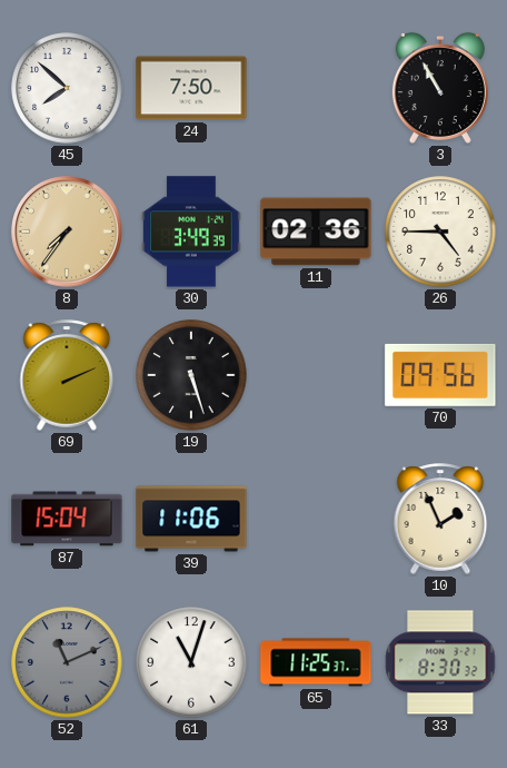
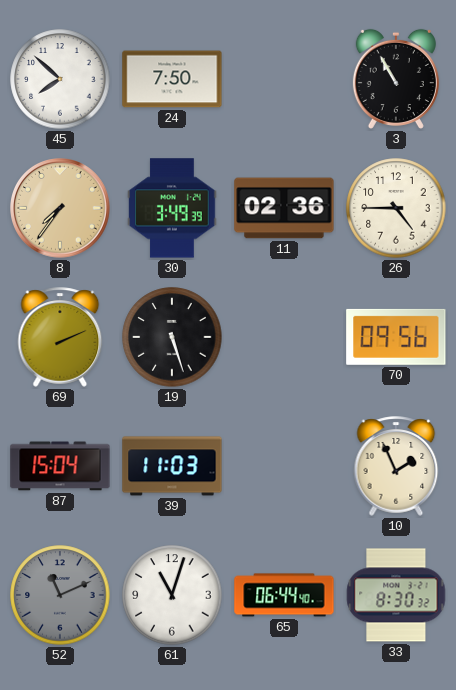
39: 11:06 -> 11:03 (172, 466)
65: 11:25 -> 06:44 (284, 595)
